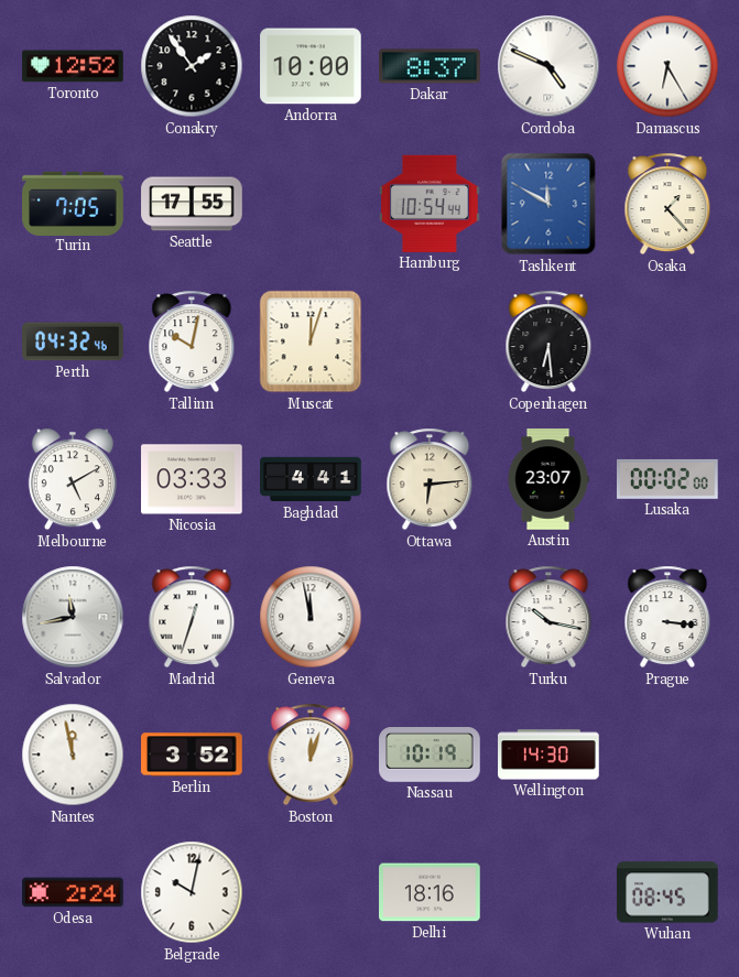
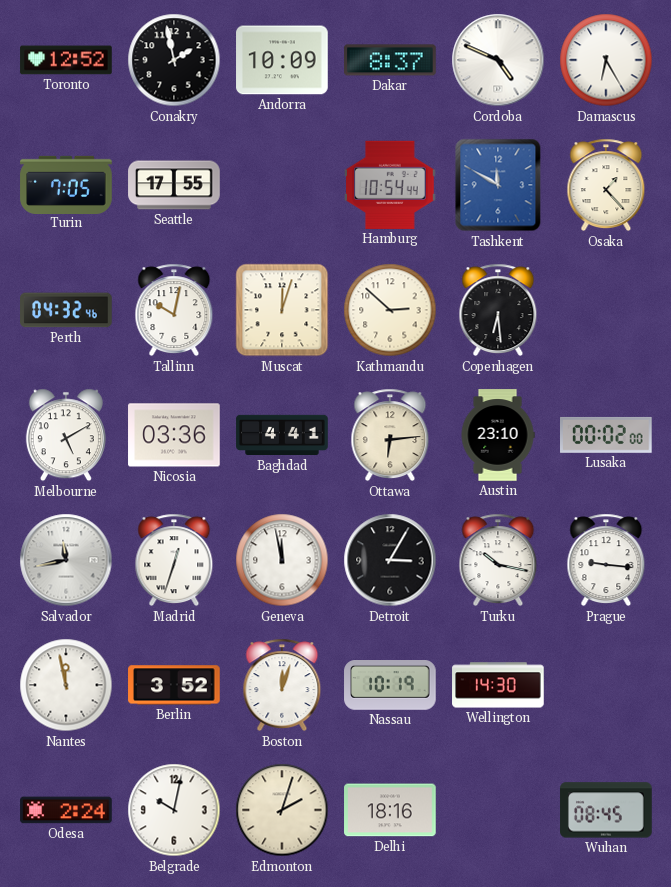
Conakry: 1:54 -> 1:58 (174, 60)
Andorra: 10:00 -> 10:09 (282, 60)
Kathmandu: none -> 2:52 (390, 310)
Nicosia: 03:33 -> 03:36 (174, 435)
Austin: 23:07 -> 23:10 (498, 435)
Detroit: none -> 3:05 (390, 560)
Prague: 3:16 -> 9:16 (606, 560)
Edmonton: none -> 2:03 (282, 810)
